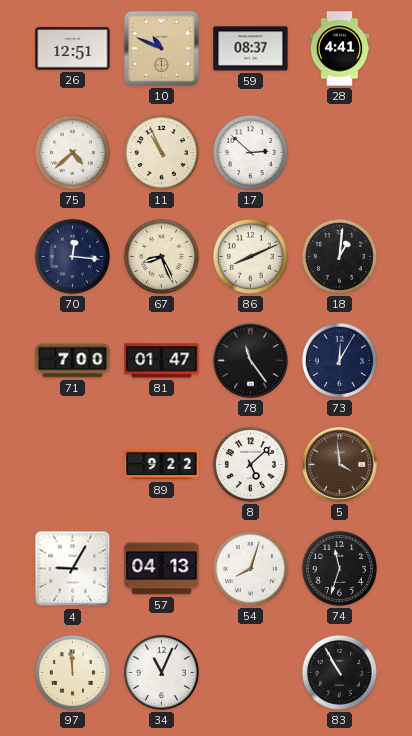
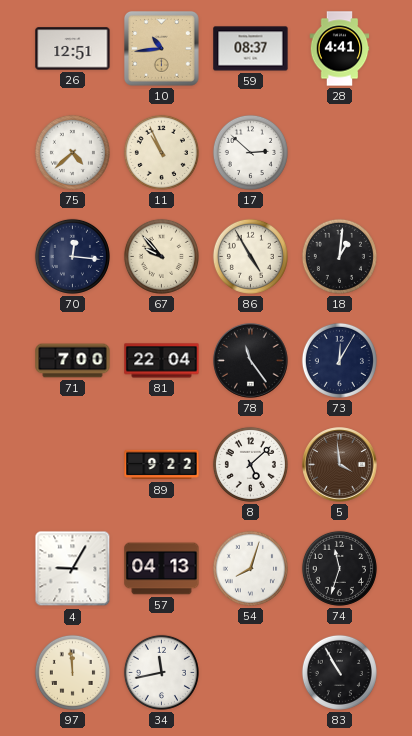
10: 10:49 -> 10:44 (162, 49)
67: 8:26 -> 9:53 (161, 256)
86: 8:11 -> 4:55 (250, 256)
81: 01:47 -> 22:04 (162, 361)
34: 11:04 -> 11:43 (161, 672)
